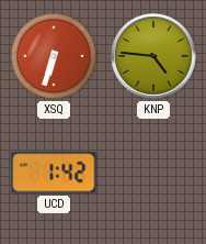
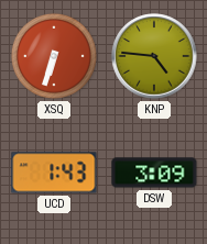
UCD: 1:42 -> 1:43 (54, 173)
DSW: none -> 3:09 (154, 173)
